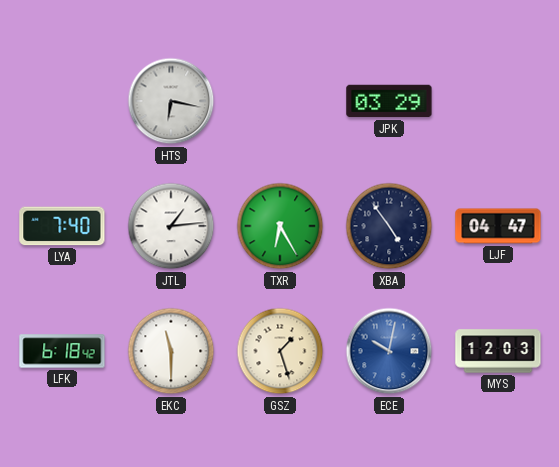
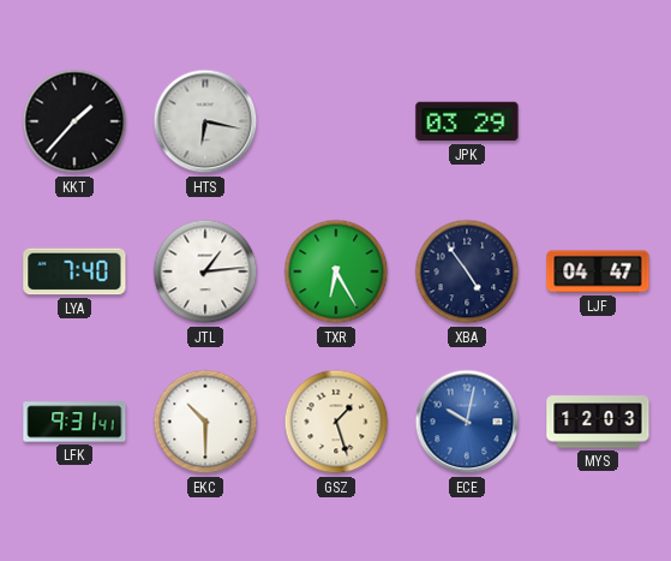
KKT: none -> 1:37 (74, 121)
LFK: 6:18 -> 9:31 (74, 422)
EKC: 11:30 -> 10:30 (205, 422)
